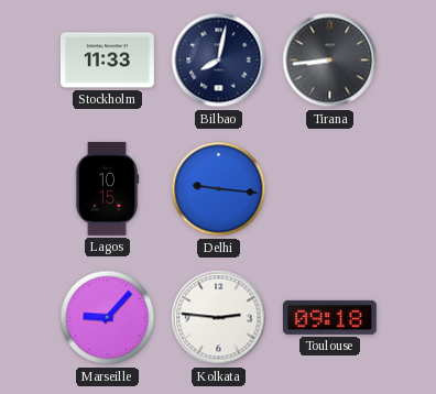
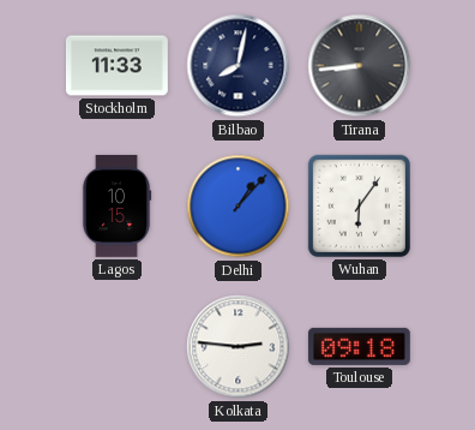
Delhi: 9:16 -> 1:07 (239, 207)
Wuhan: none -> 6:06 (359, 205)
Marseille: 9:07 -> none (108, 318)
